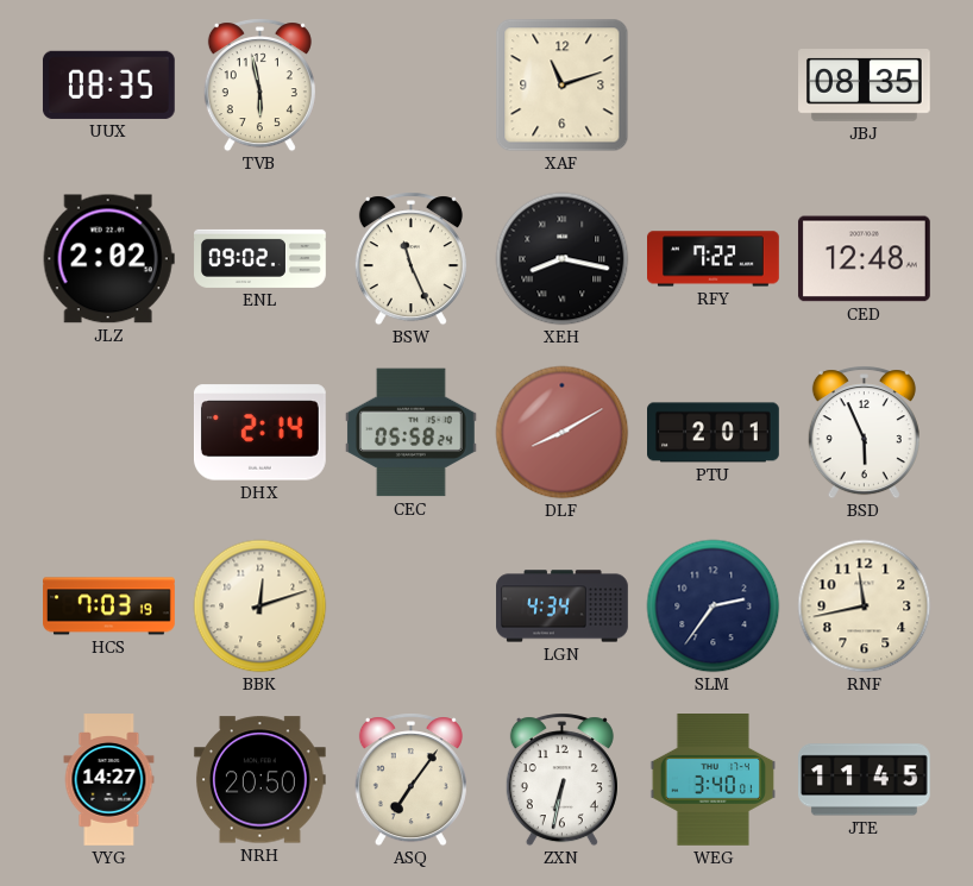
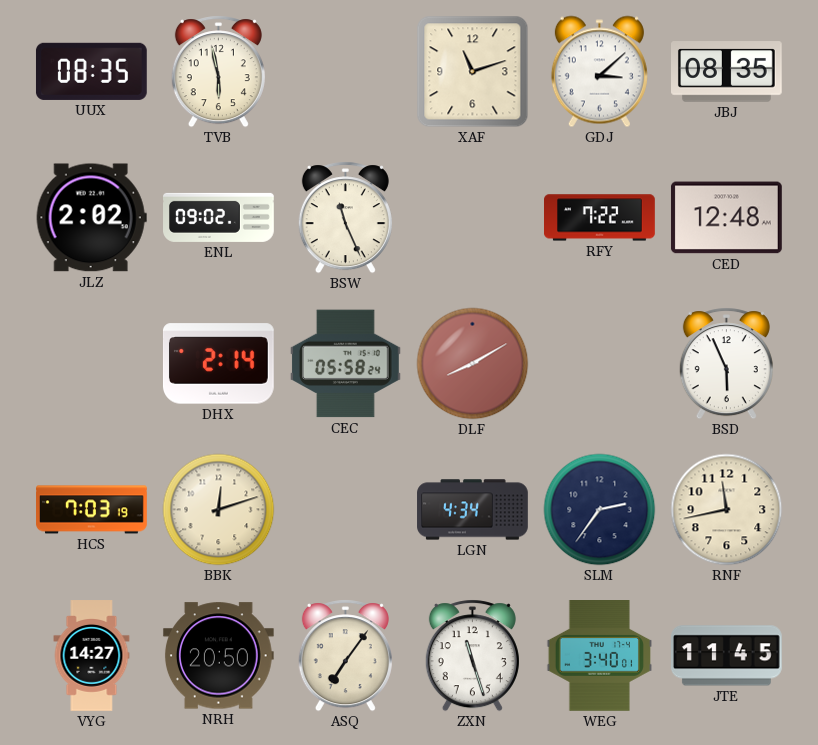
GDJ: none -> 3:08 (599, 72)
XEH: 8:17 -> none (563, 259)
PTU: 2:01 -> none (714, 433)
ZXN: 6:32 -> 11:27 (472, 656)
